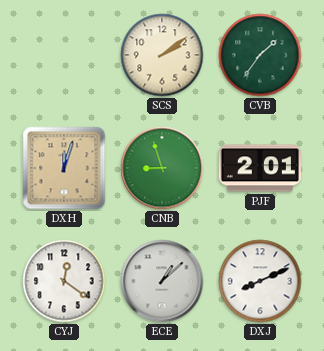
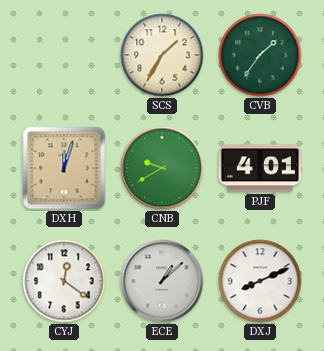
SCS: 2:09 -> 1:35 (162, 55)
CNB: 8:57 -> 9:40 (162, 168)
PJF: 2:01 -> 4:01 (260, 168)
